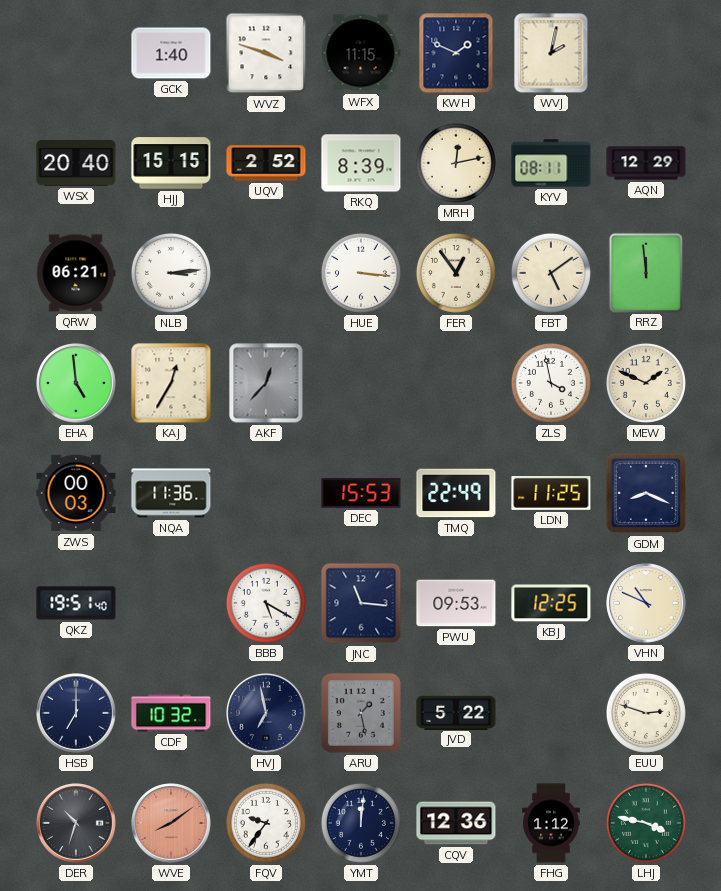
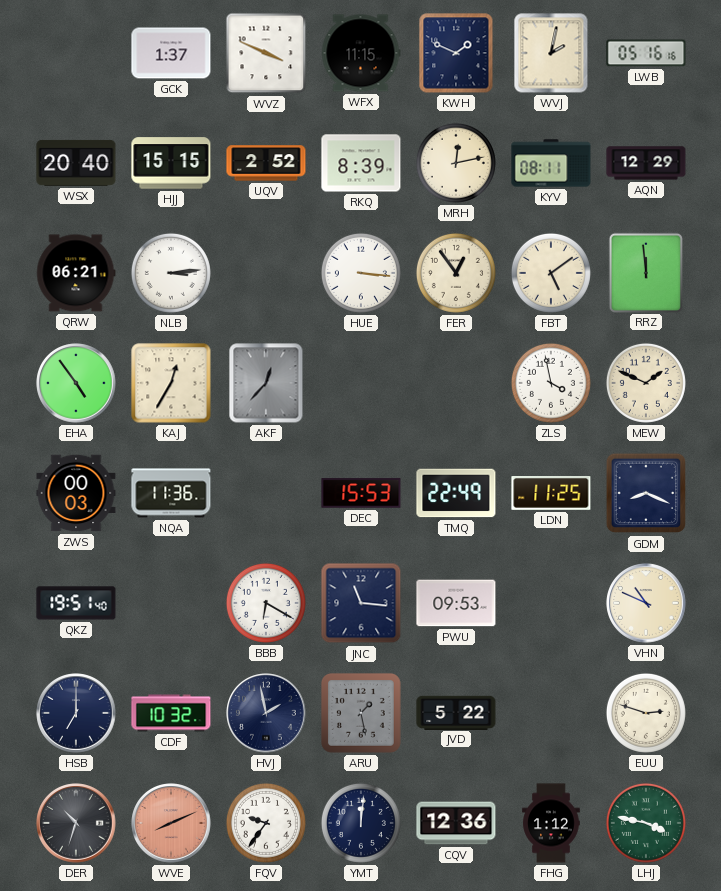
GCK: 1:40 -> 1:37 (171, 53)
WVZ: 3:48 -> 3:49 (266, 53)
LWB: none -> 05:16 (646, 53)
EHA: 4:59 -> 4:54 (76, 383)
BBB: 5:20 -> 6:20 (266, 603)
KBJ: 12:25 -> none (551, 603)
HVJ: 6:58 -> 1:58 (266, 713)
WVE: 8:09 -> 8:11 (171, 823)
